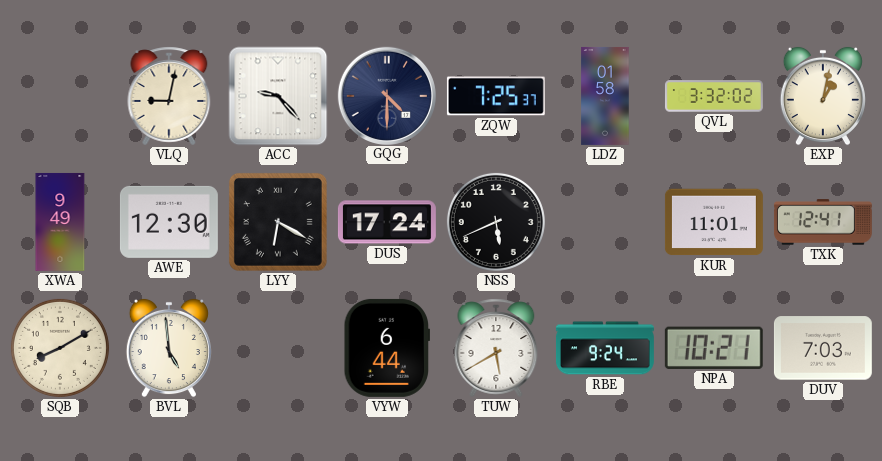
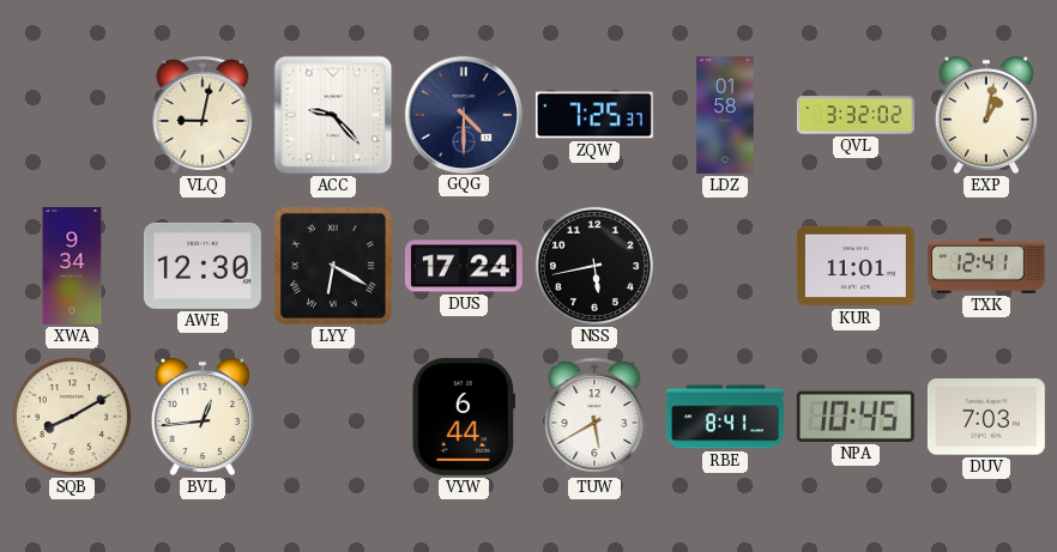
XWA: 9:49 -> 9:34 (72, 266)
NSS: 5:41 -> 5:43 (594, 266)
BVL: 4:59 -> 12:44 (203, 417)
RBE: 9:24 -> 8:41 (725, 417)
NPA: 10:21 -> 10:45 (856, 417)
